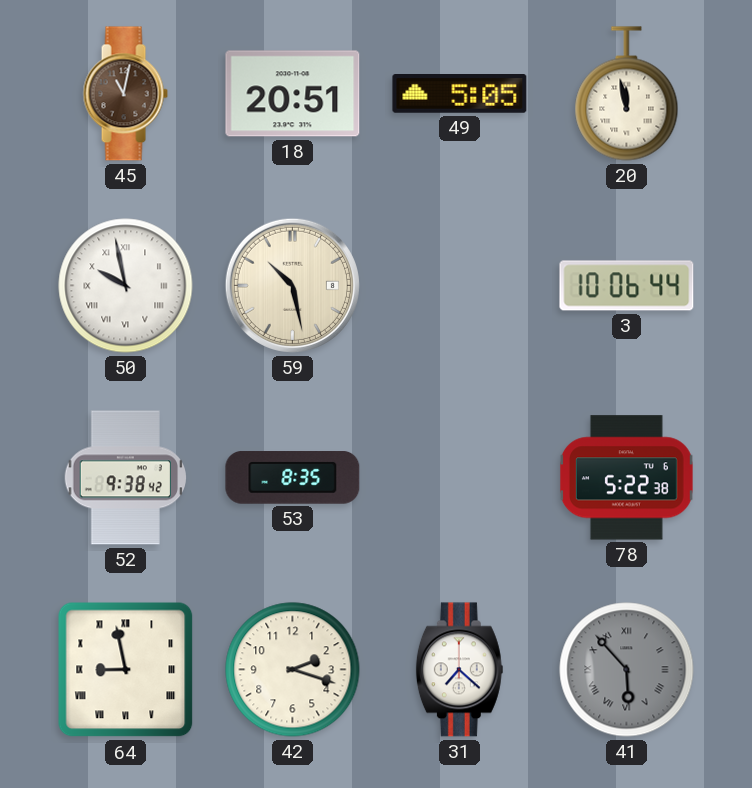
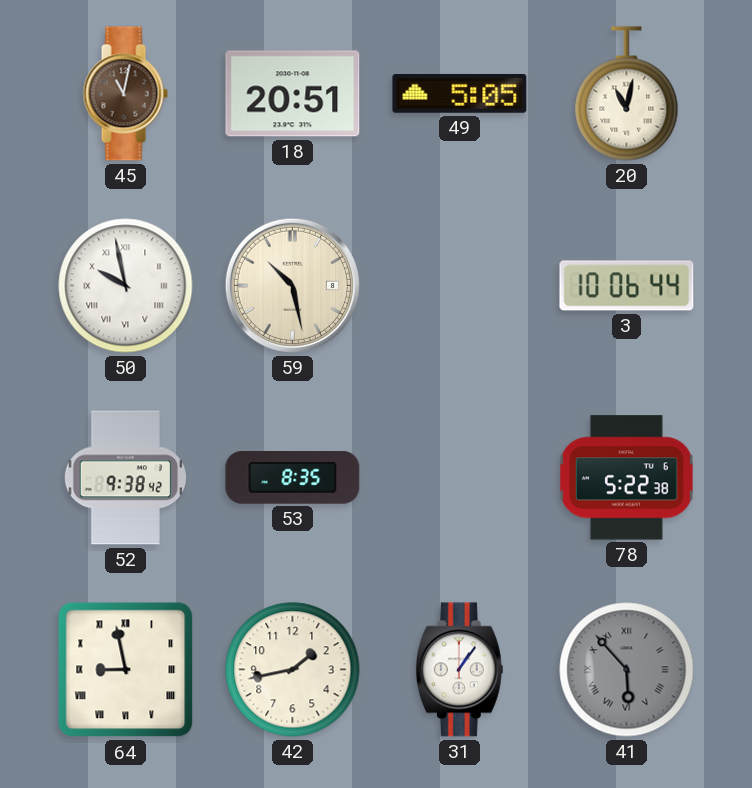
20: 11:58 -> 11:02 (627, 94)
42: 2:18 -> 1:43 (293, 670)
31: 7:22 -> 1:06 (459, 670)
